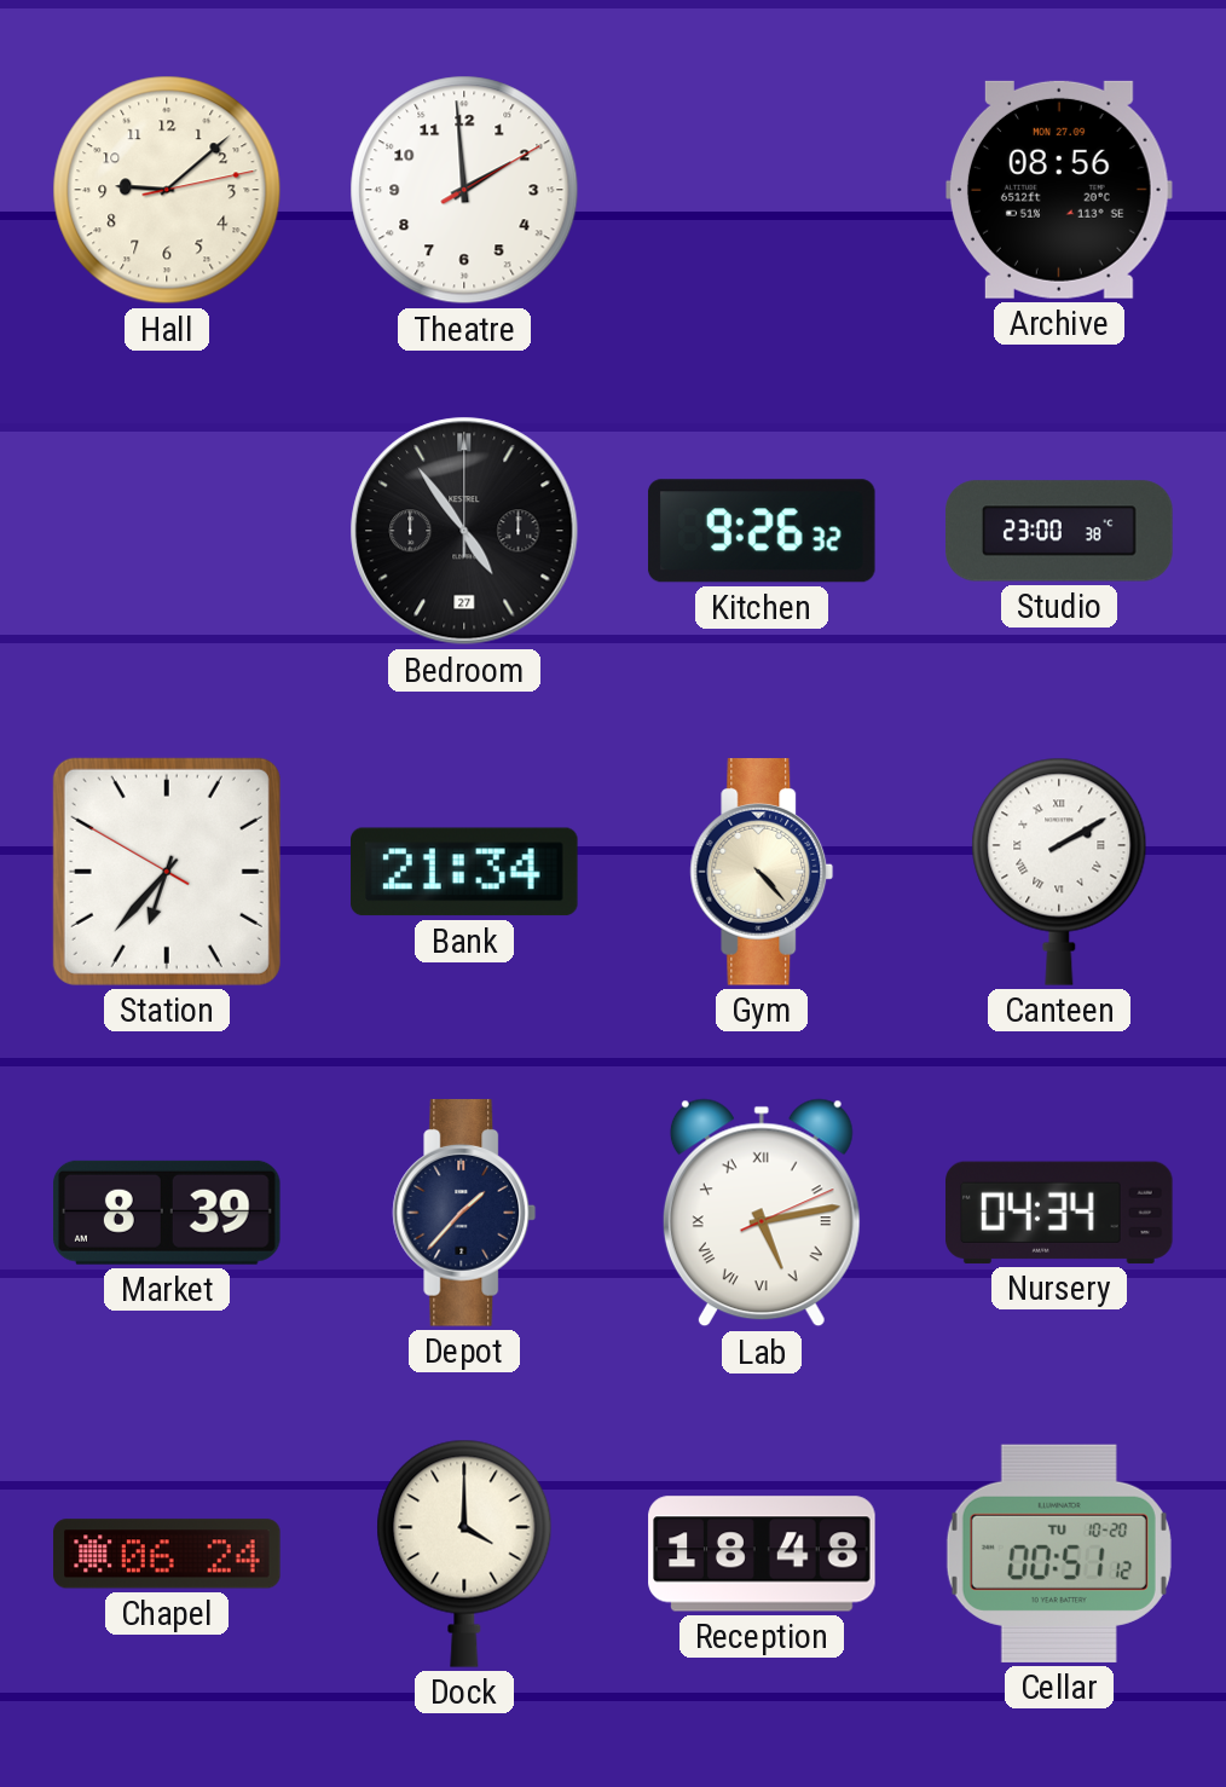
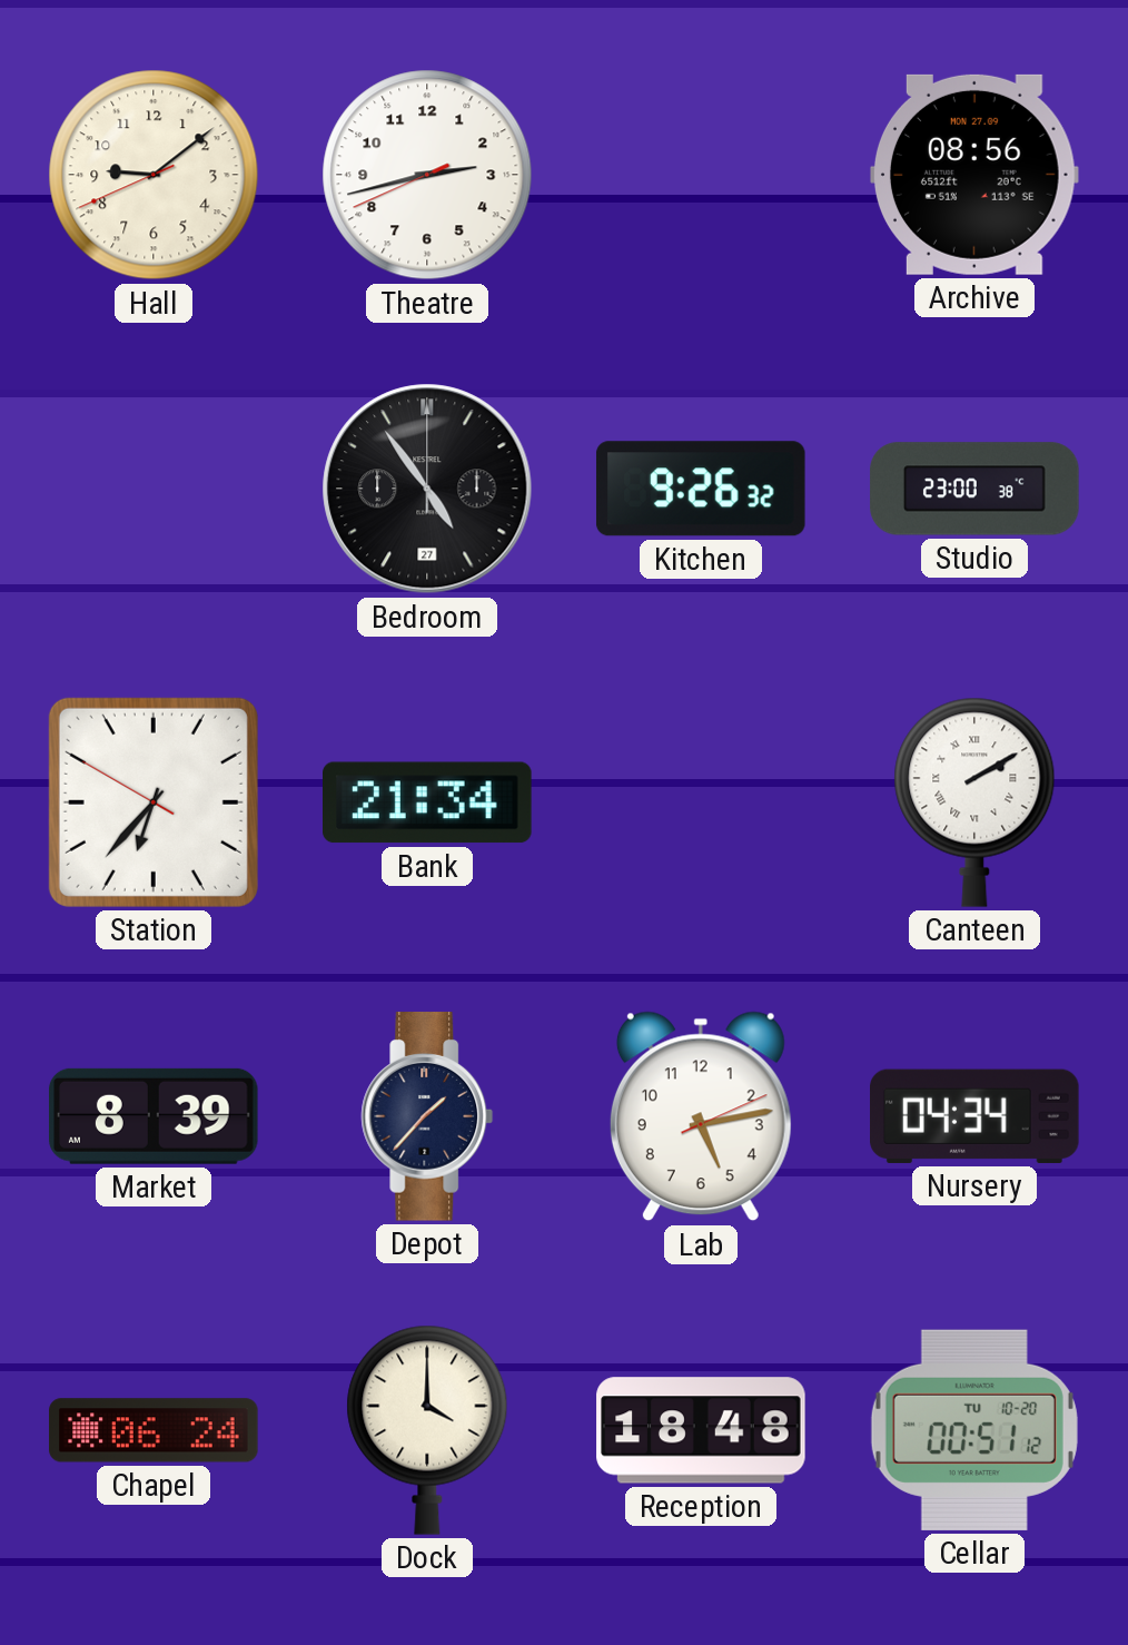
Hall: 9:08:13 -> 9:08:41 (154, 175)
Theatre: 1:59 -> 2:42 (427, 175)
Gym: 4:23 -> none (762, 872)
Lab numerals: Roman -> Arabic (701, 1116)
